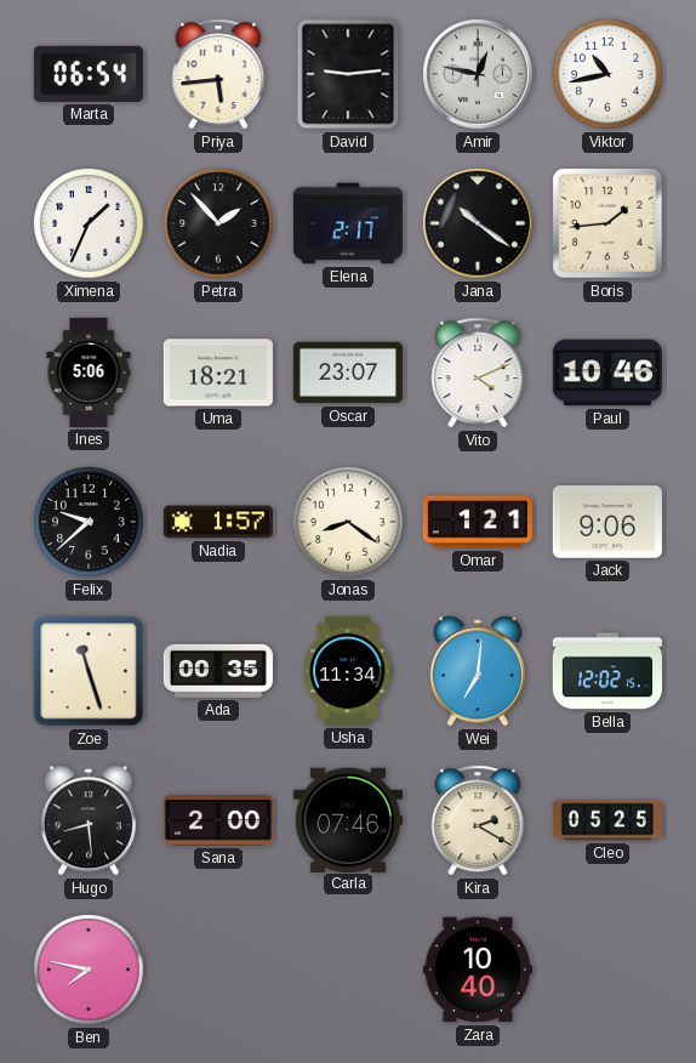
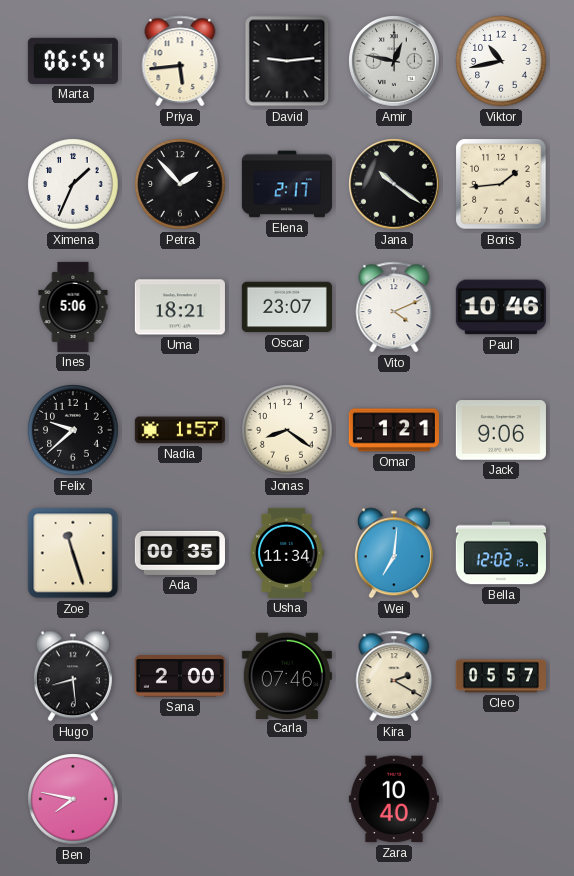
Cleo: 05:25 -> 05:57 (501, 676)
